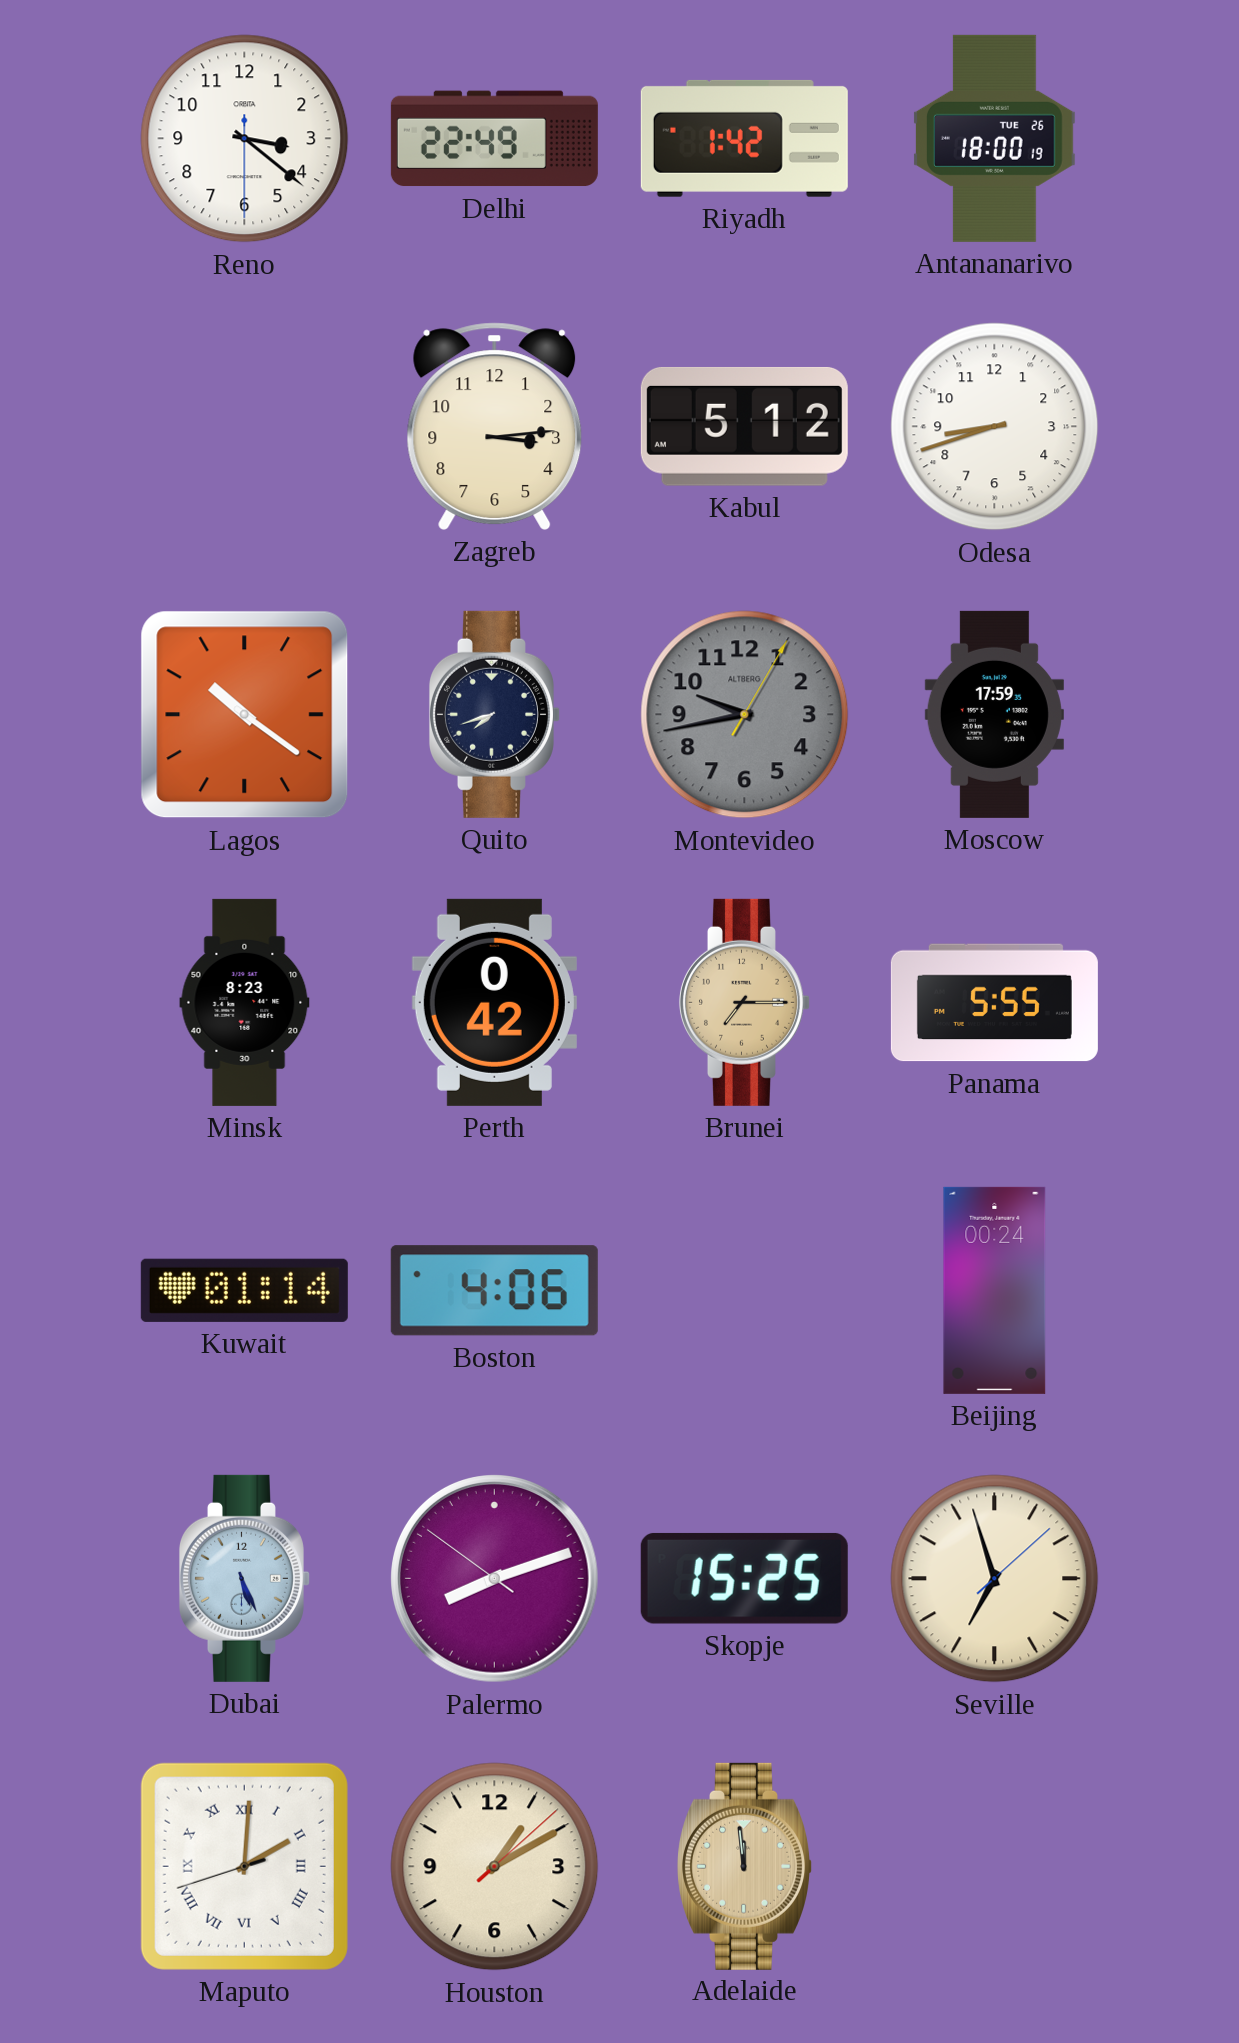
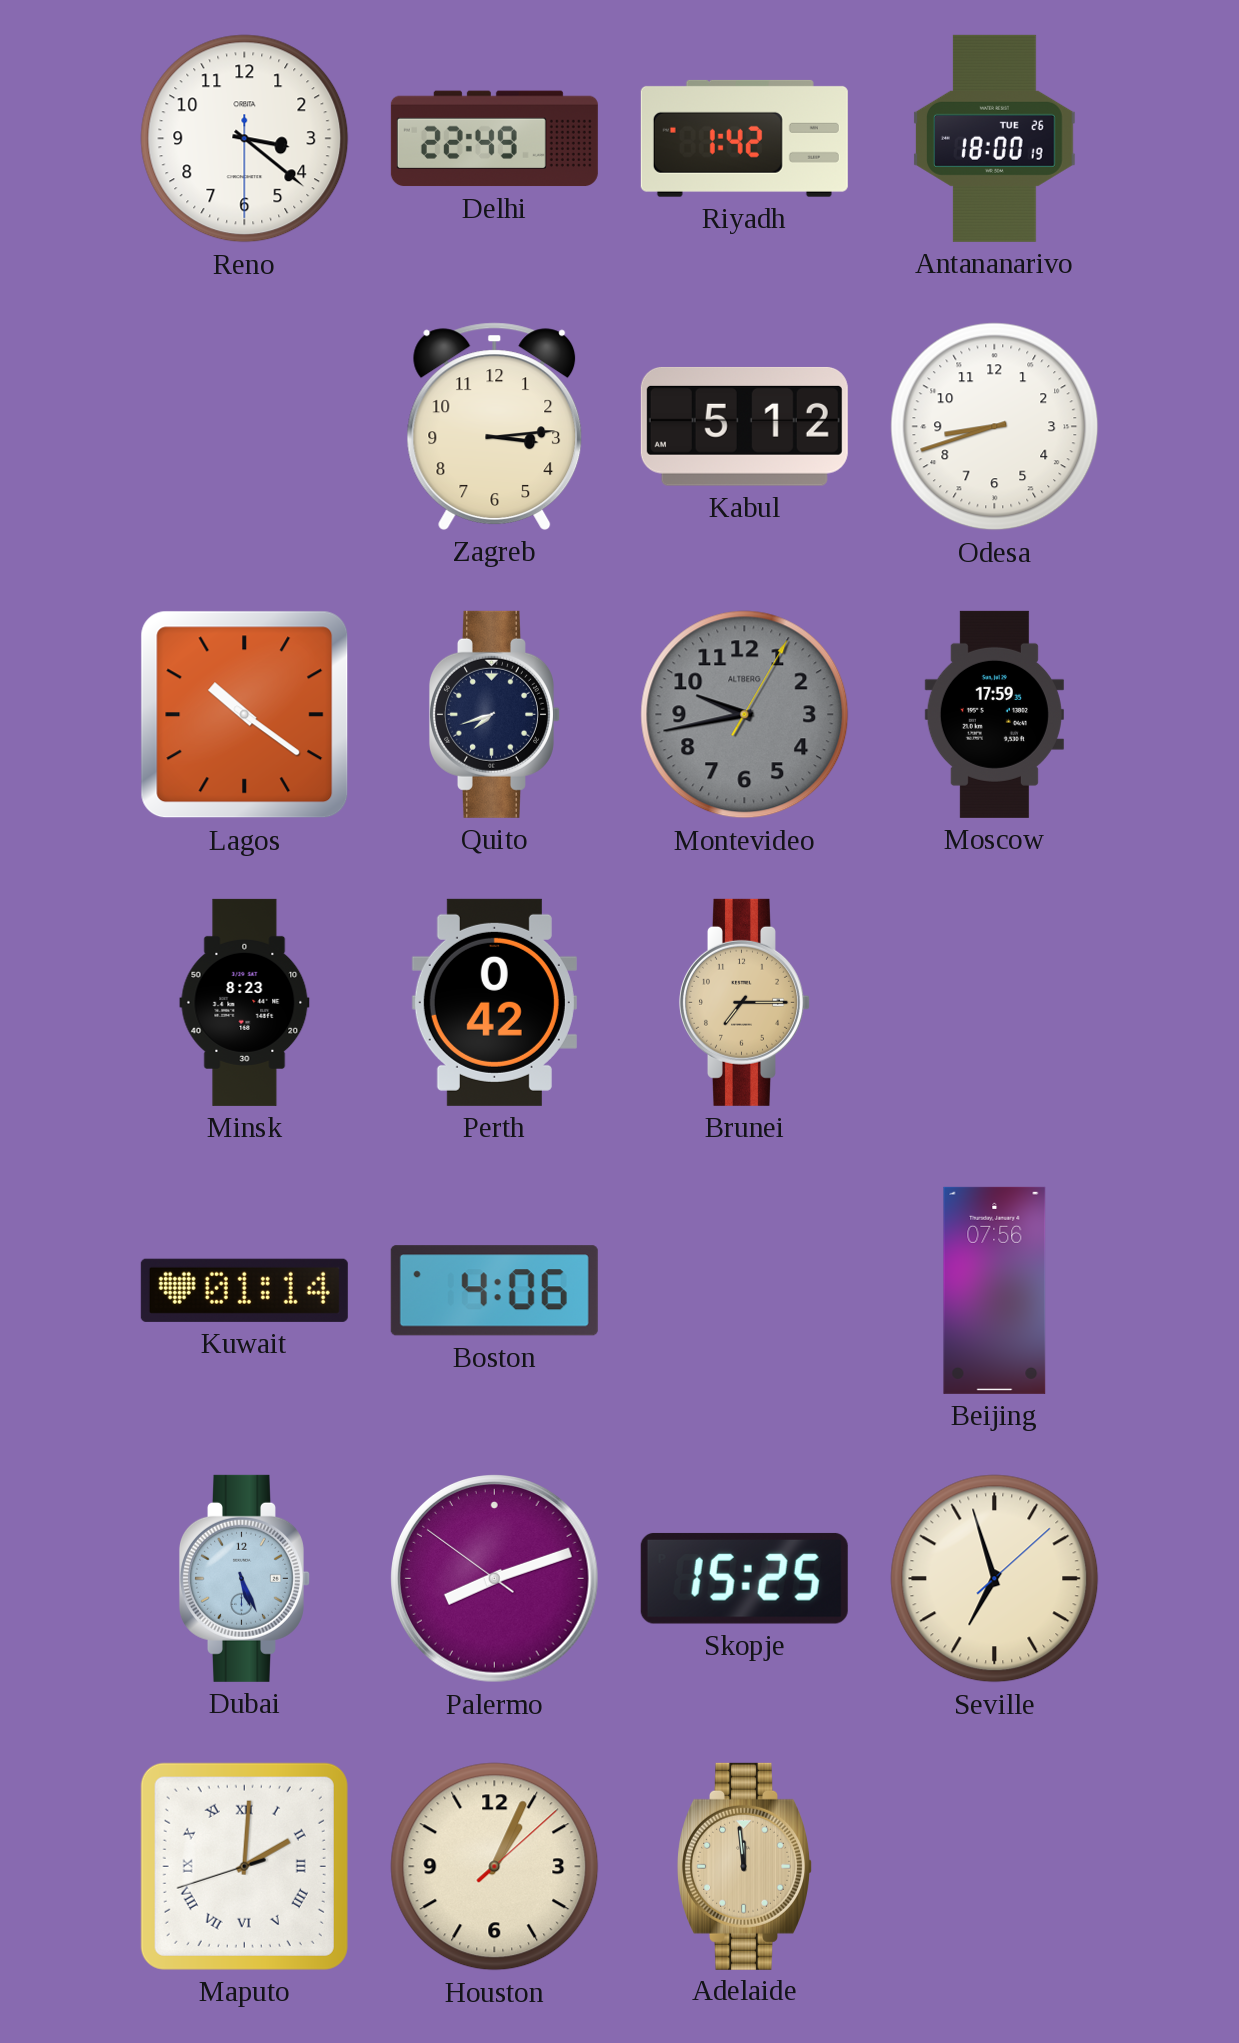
Panama: 5:55 -> none (994, 1003)
Beijing: 00:24 -> 07:56 (995, 1290)
Houston: 1:10 -> 1:04 (495, 1867)
